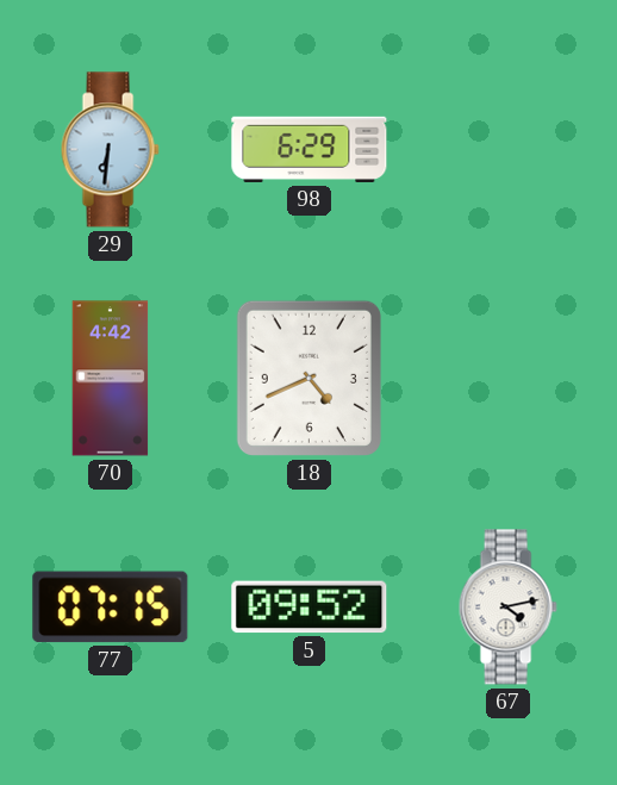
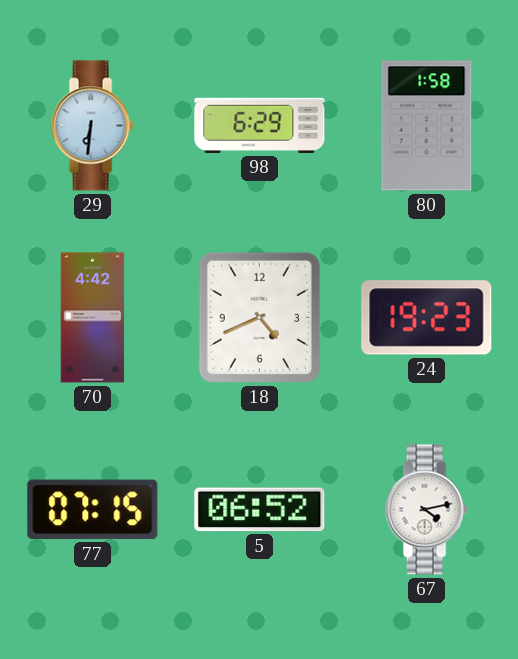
80: none -> 1:58 (427, 126)
24: none -> 19:23 (427, 318)
5: 09:52 -> 06:52 (260, 510)
